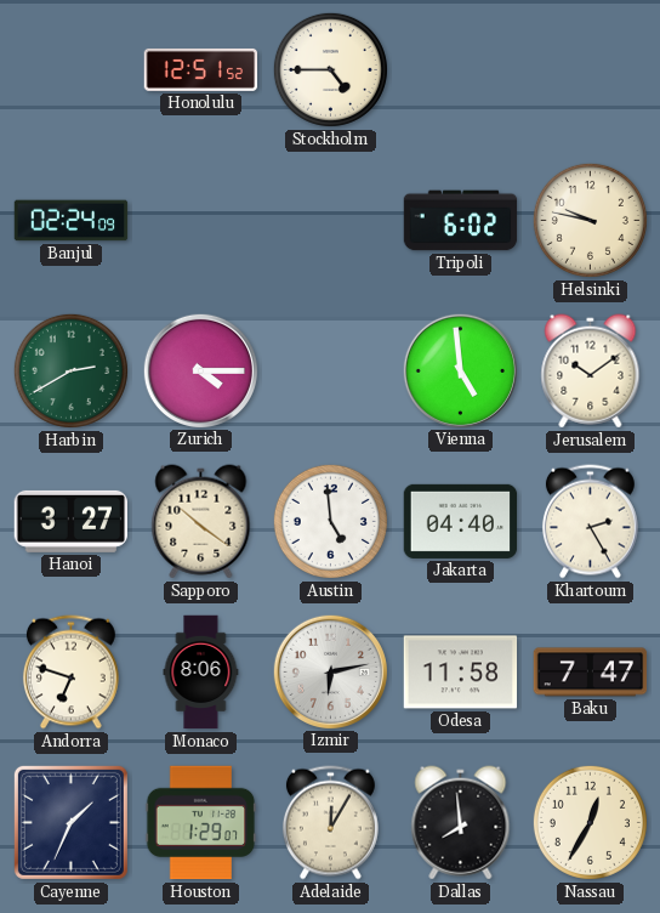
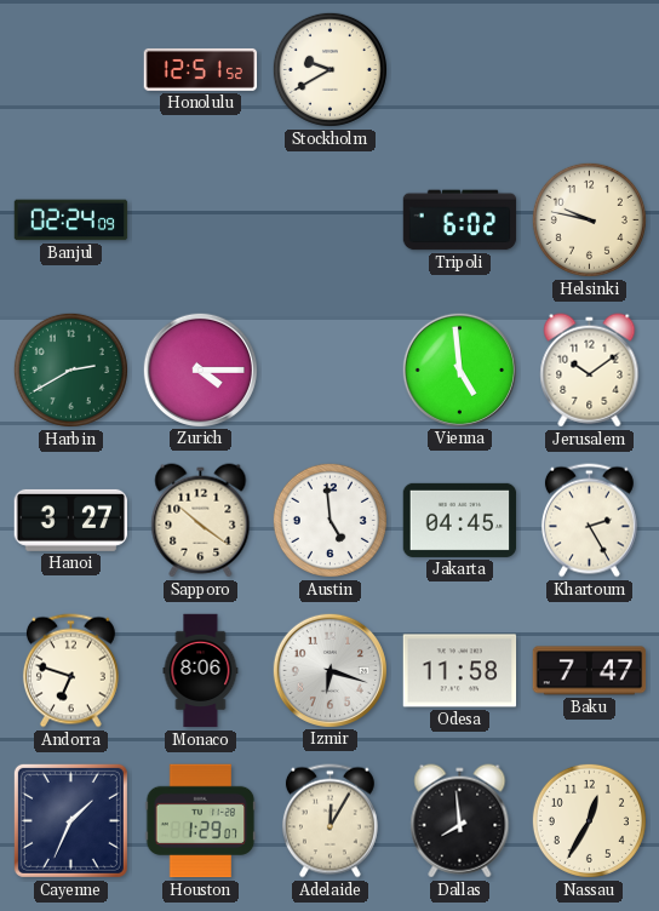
Stockholm: 4:45 -> 9:40 (329, 69)
Jakarta: 04:40 -> 04:45 (460, 520)
Izmir: 6:13 -> 6:18 (329, 670)
